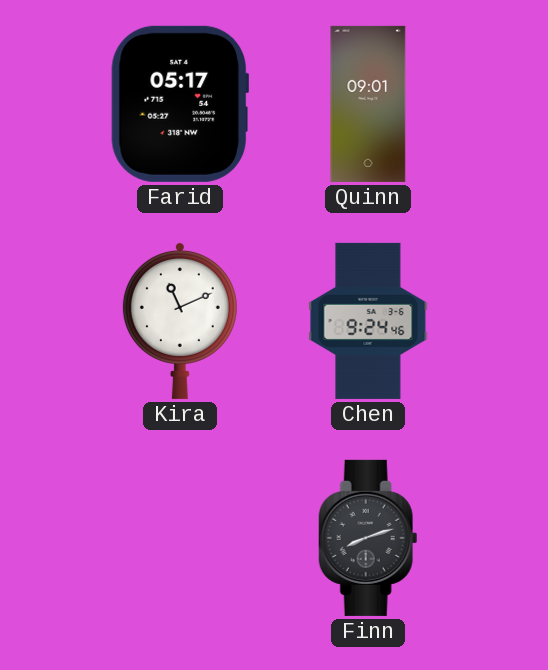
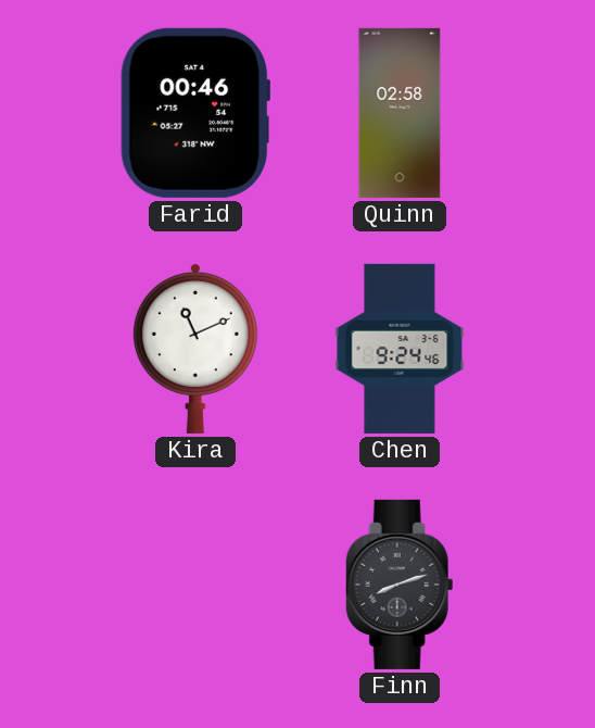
Farid: 05:17 -> 00:46 (194, 113)
Quinn: 09:01 -> 02:58 (400, 113)
